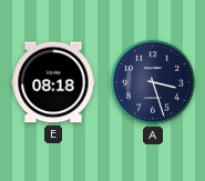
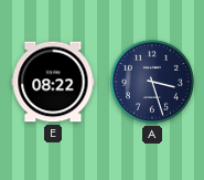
E: 08:18 -> 08:22 (53, 82)
